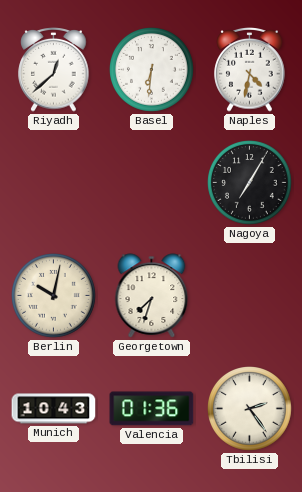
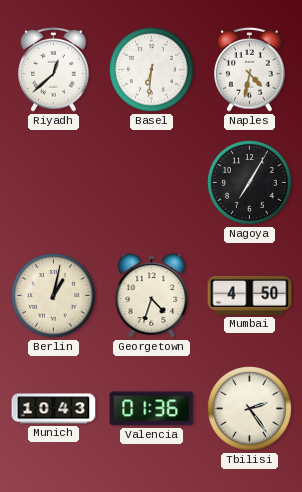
Berlin: 10:02 -> 1:02 (54, 296)
Georgetown: 7:33 -> 4:33 (152, 296)
Mumbai: none -> 4:50 (250, 295)
